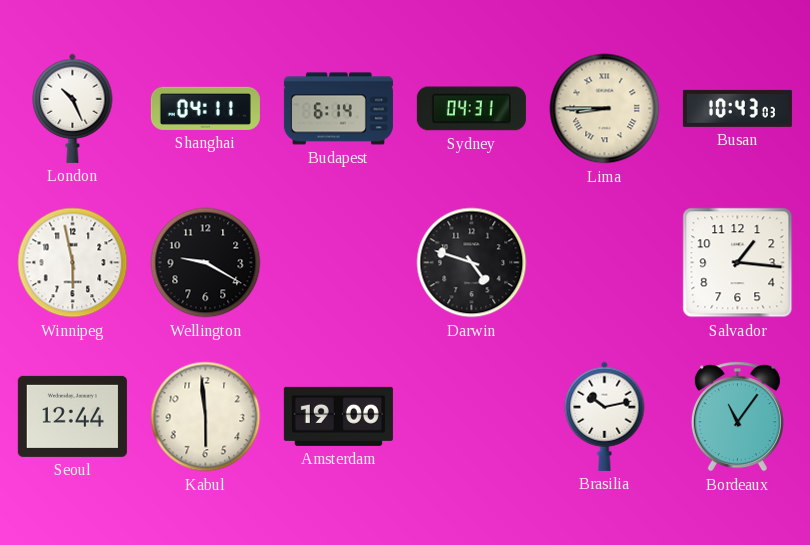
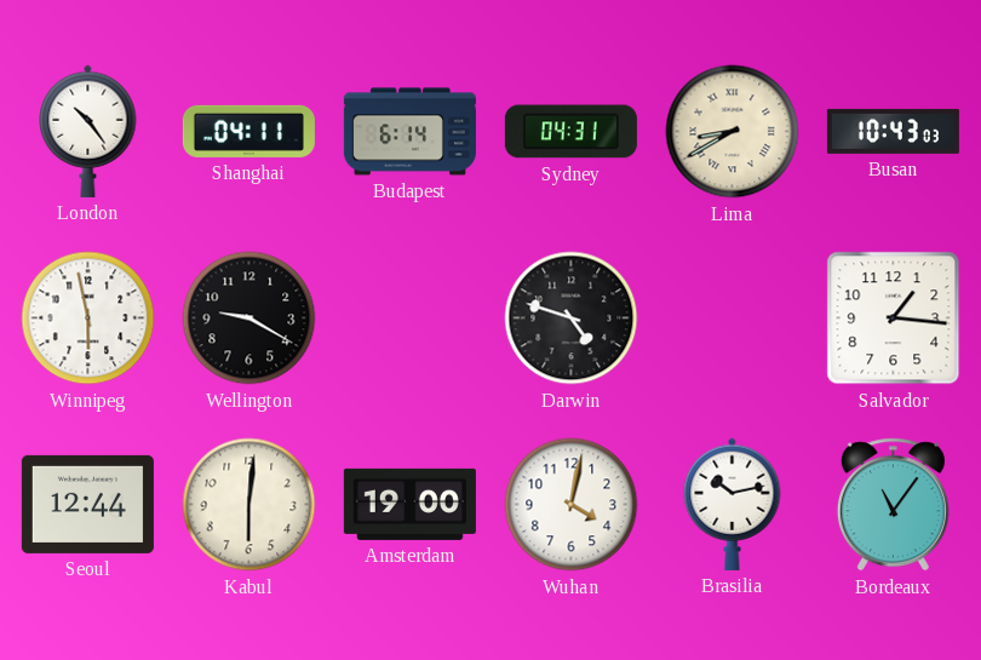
London: 10:26 -> 10:24 (88, 131)
Lima: 8:45 -> 8:40 (733, 132)
Kabul: 5:59 -> 6:01 (249, 505)
Wuhan: none -> 4:02 (572, 505)
